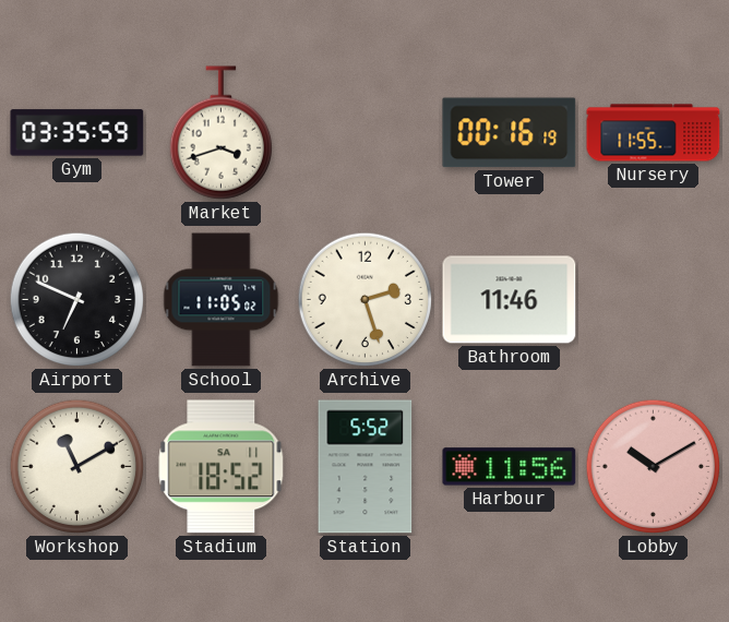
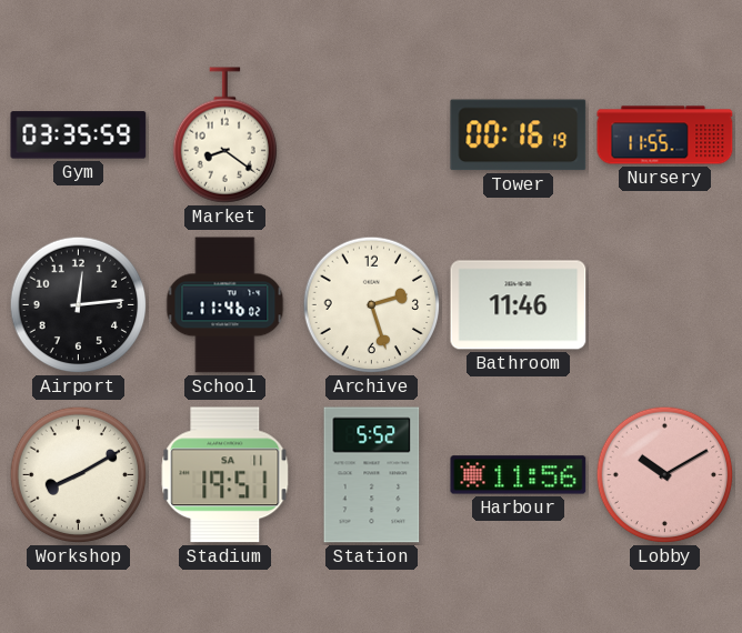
Market: 3:42 -> 8:21 (224, 135)
Airport: 6:49 -> 12:14 (79, 305)
School: 11:05 -> 11:46 (225, 305)
Workshop: 11:10 -> 8:10 (79, 475)
Stadium: 18:52 -> 19:51 (225, 475)
